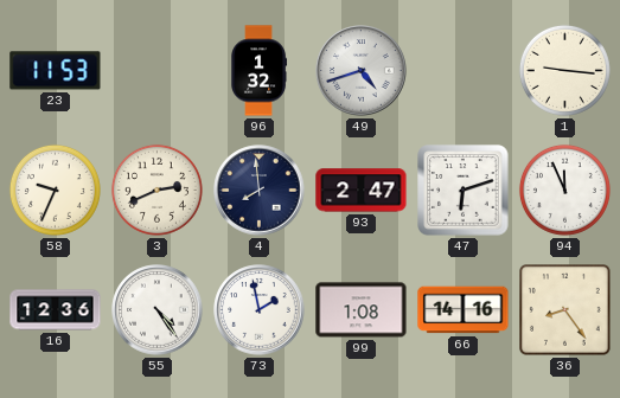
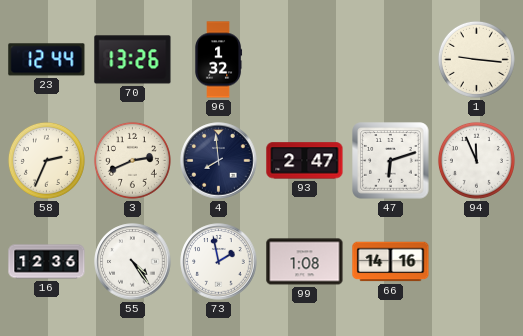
23: 11:53 -> 12:44 (47, 60)
70: none -> 13:26 (133, 60)
49: 4:42 -> none (362, 71)
58: 9:34 -> 2:34 (46, 160)
36: 8:24 -> none (565, 310)
